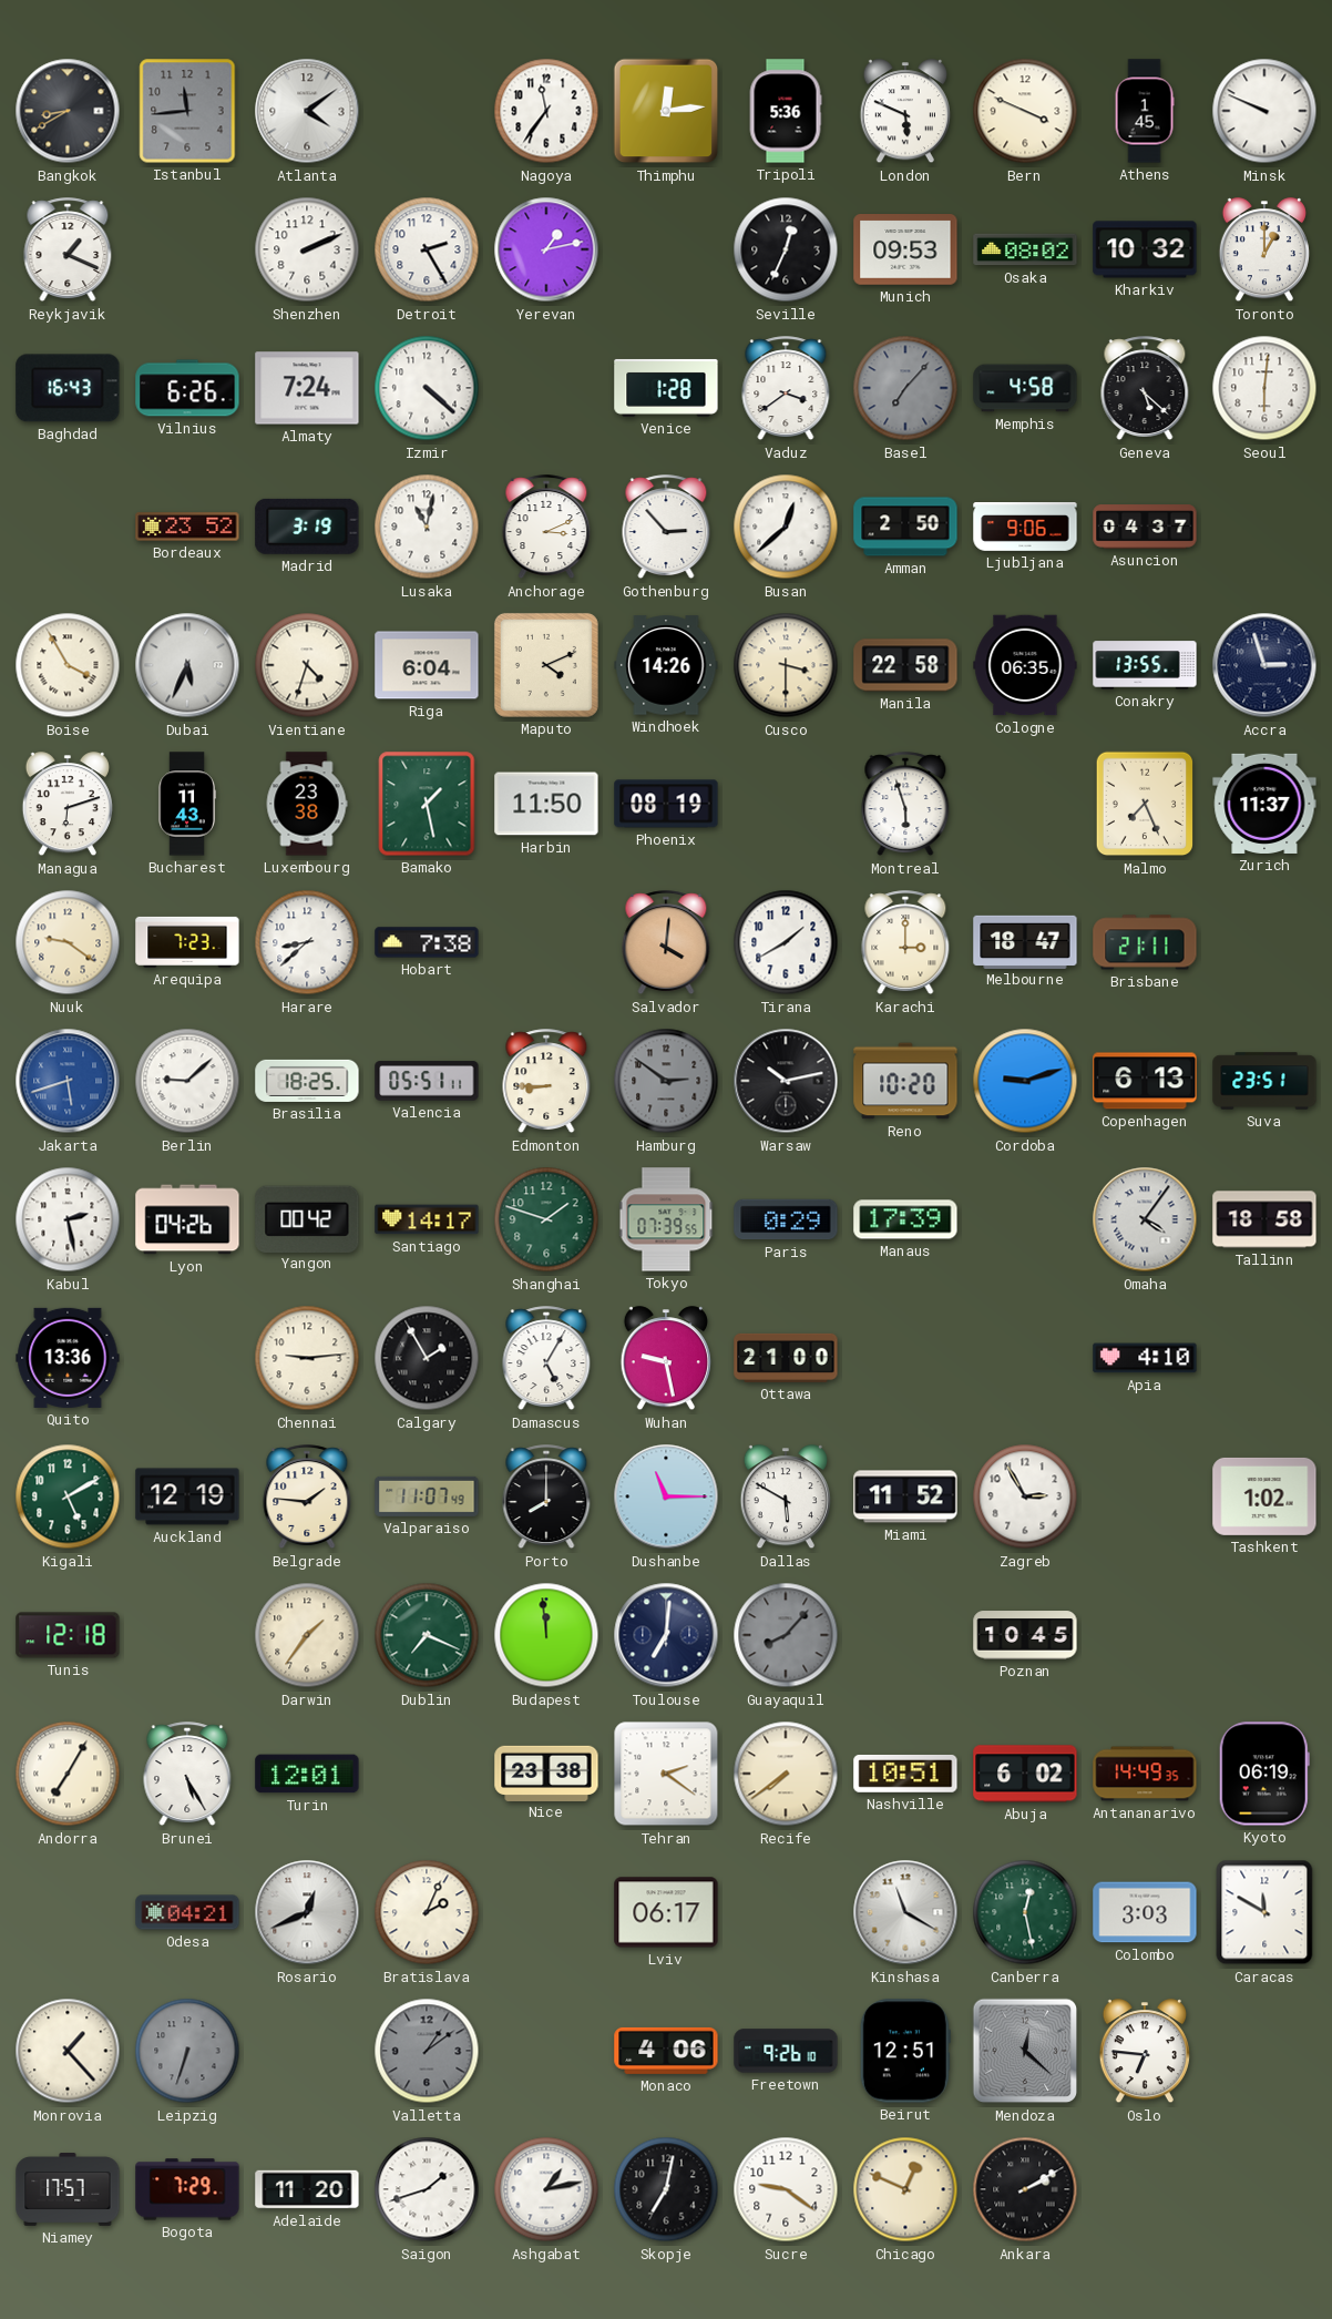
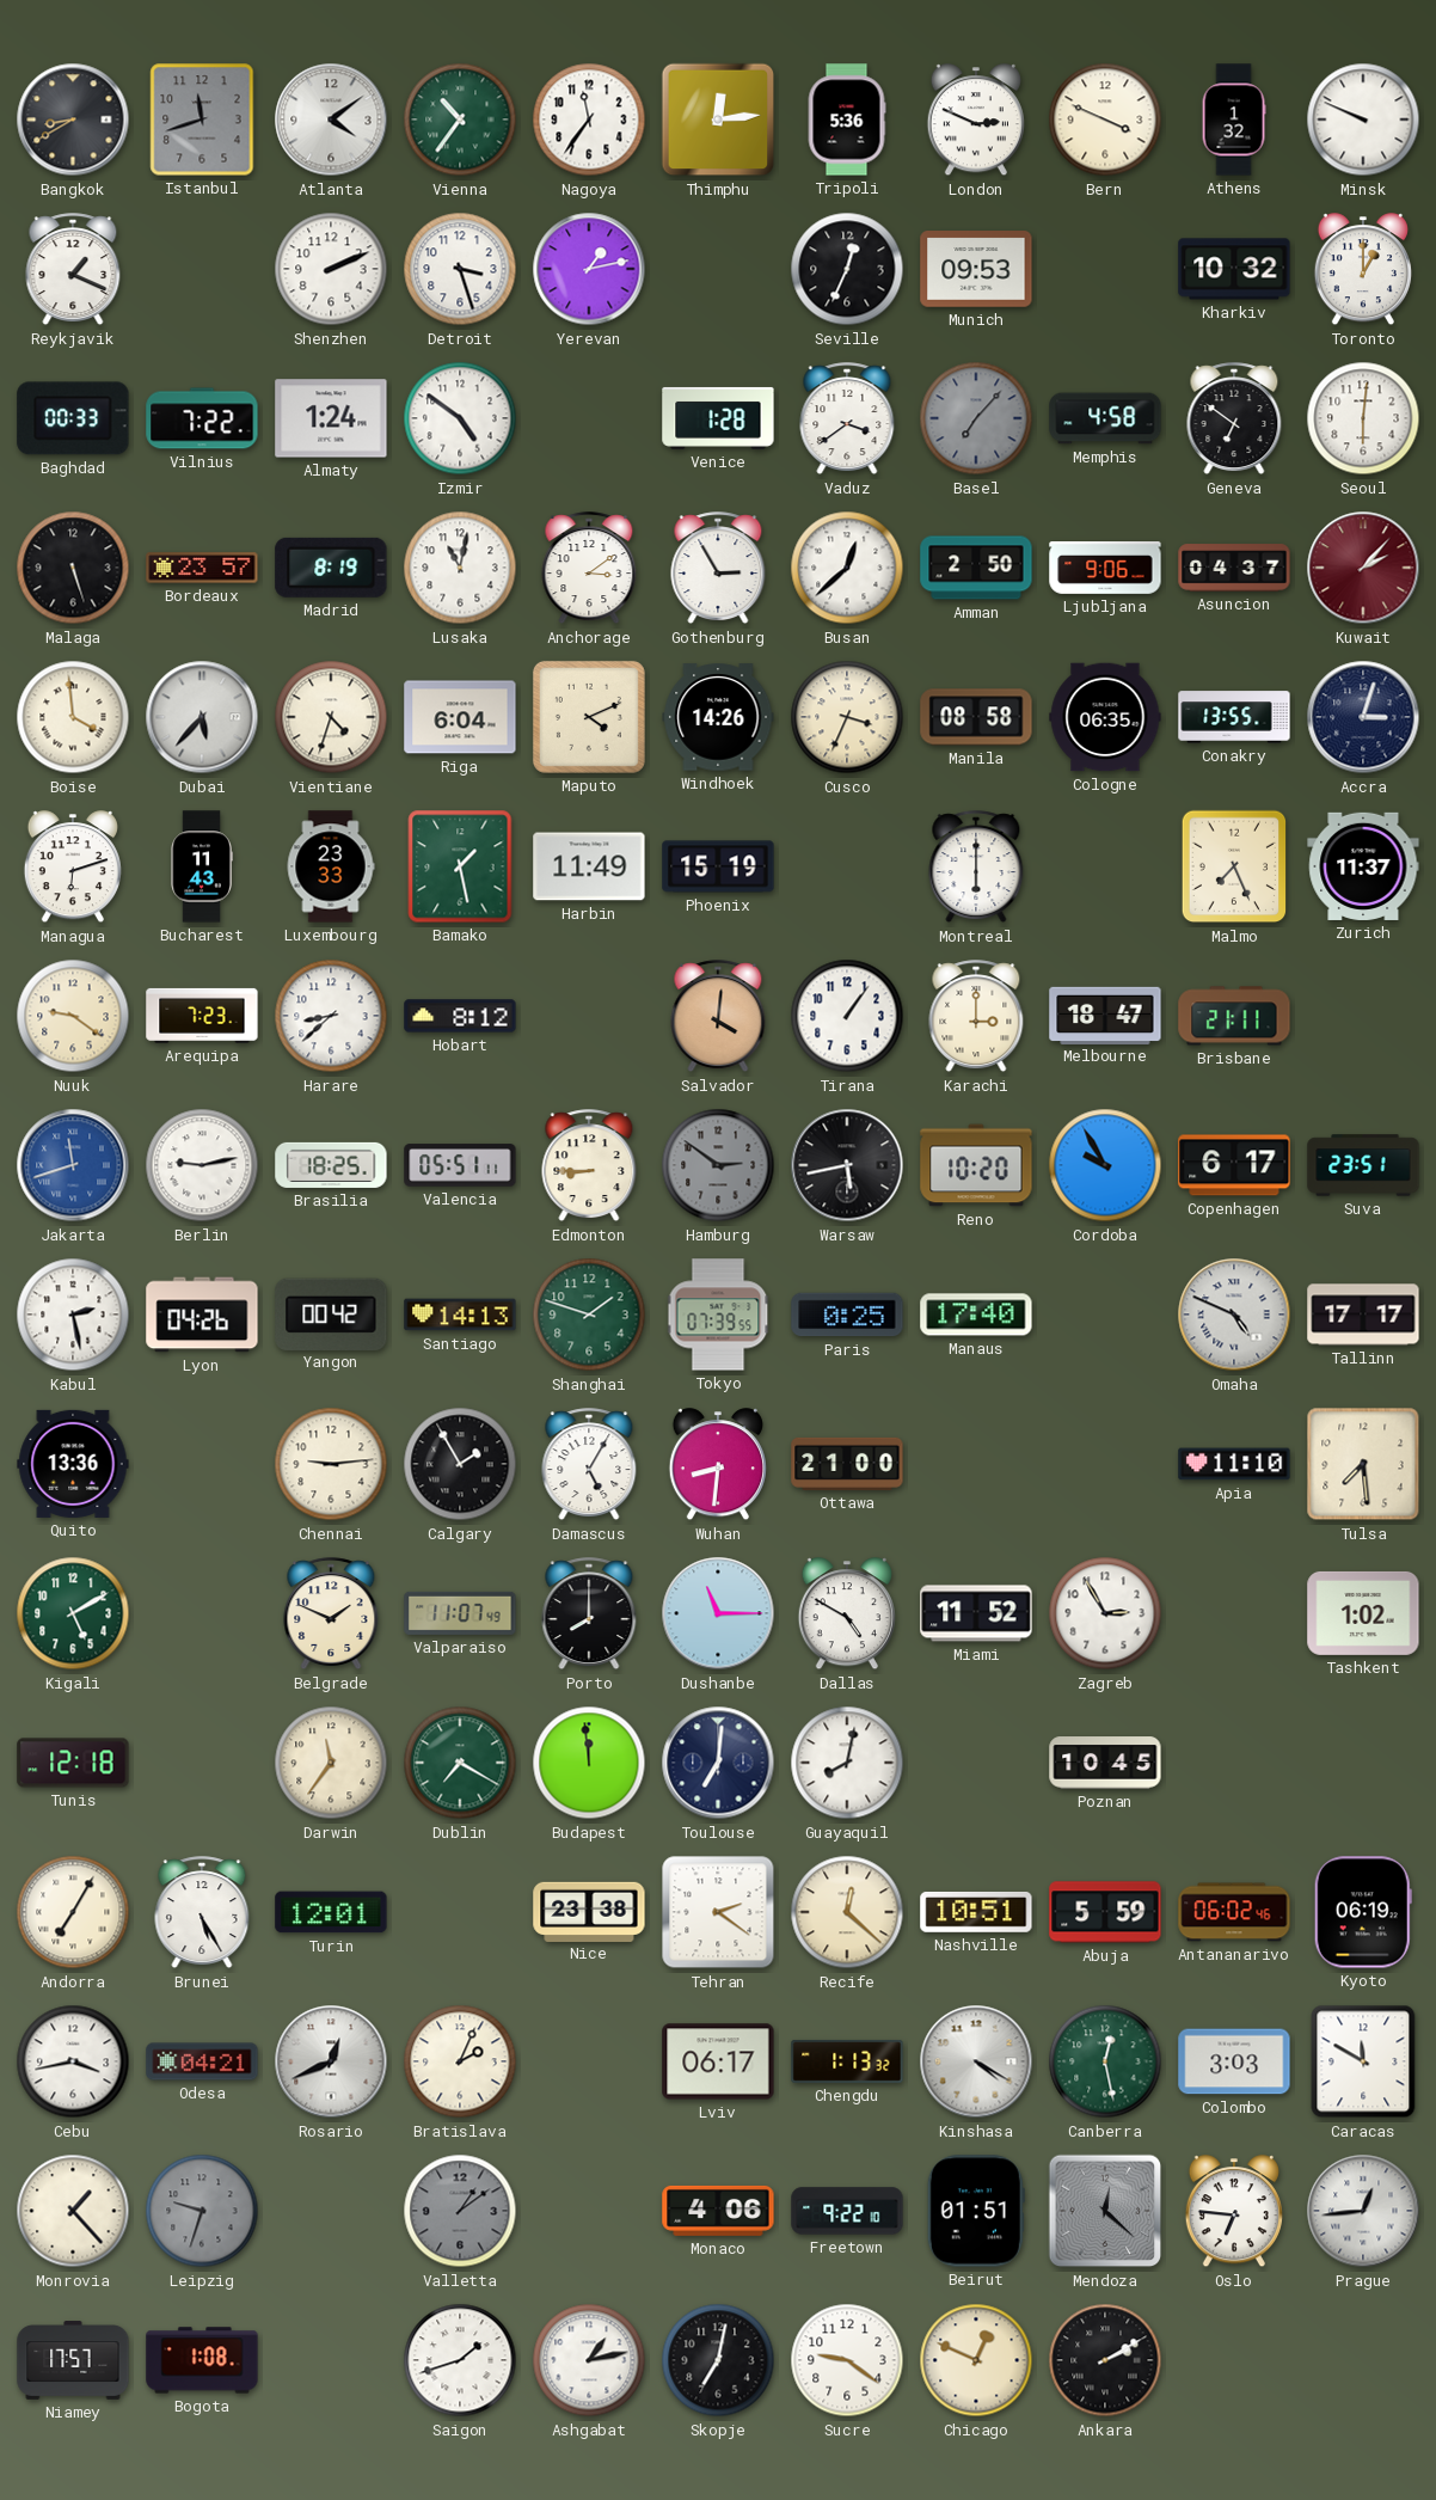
Istanbul: 11:44 -> 11:42 (202, 120)
Vienna: none -> 10:36 (460, 120)
London: 5:49 -> 2:49 (976, 121)
Athens: 1:45 -> 1:32 (1234, 120)
Detroit: 2:25 -> 3:27 (460, 269)
Osaka: 08:02 -> none (1025, 249)
Baghdad: 16:43 -> 00:33 (73, 418)
Vilnius: 6:26 -> 7:22 (202, 418)
Almaty: 7:24 -> 1:24 (331, 418)
Izmir: 4:22 -> 4:51 (460, 418)
Geneva: 5:22 -> 6:51 (1234, 419)
Malaga: none -> 5:27 (73, 568)
Bordeaux: 23:52 -> 23:57 (202, 568)
Madrid: 3:19 -> 8:19 (331, 568)
Anchorage: 3:11 -> 3:09 (589, 569)
Gothenburg: 2:53 -> 2:55 (718, 569)
Kuwait: none -> 2:07 (1363, 568)
Boise: 3:55 -> 3:59 (73, 717)
Dubai: 5:34 -> 5:37 (202, 717)
Cusco: 3:30 -> 3:34 (847, 717)
Manila: 22:58 -> 08:58 (976, 717)
Accra: 2:57 -> 3:03 (1363, 717)
Luxembourg: 23:38 -> 23:33 (331, 866)
Harbin: 11:50 -> 11:49 (589, 866)
Phoenix: 08:19 -> 15:19 (718, 866)
Montreal: 5:57 -> 6:00 (976, 868)
Hobart: 7:38 -> 8:12 (460, 1016)
Tirana: 1:40 -> 1:06 (847, 1016)
Jakarta: 5:42 -> 11:42 (73, 1165)
Berlin: 9:08 -> 9:13 (202, 1165)
Warsaw: 10:13 -> 5:43 (847, 1165)
Cordoba: 9:12 -> 9:55 (1105, 1165)
Copenhagen: 6:13 -> 6:17 (1234, 1165)
Santiago: 14:17 -> 14:13 (460, 1315)
Paris: 0:29 -> 0:25 (847, 1315)
Manaus: 17:39 -> 17:40 (976, 1315)
Omaha: 4:06 -> 4:49 (1234, 1315)
Tallinn: 18:58 -> 17:17 (1363, 1315)
Wuhan: 9:28 -> 8:31 (718, 1465)
Apia: 4:10 -> 11:10 (1234, 1464)
Tulsa: none -> 7:29 (1363, 1464)
Auckland: 12:19 -> none (187, 1496)
Belgrade: 1:46 -> 1:49 (331, 1614)
Dallas: 5:50 -> 4:50 (847, 1614)
Darwin: 1:36 -> 11:36 (331, 1763)
Dublin: 7:19 -> 7:20 (460, 1763)
Guayaquil: 8:07 -> 8:02 (847, 1763)
Guayaquil dial: grey -> white (847, 1763)
Recife: 7:39 -> 12:22 (847, 1912)
Abuja: 6:02 -> 5:59 (1105, 1912)
Antananarivo: 14:49 -> 06:02 (1234, 1912)
Cebu: none -> 3:43 (73, 2061)
Chengdu: none -> 1:13 (847, 2061)
Kinshasa: 11:20 -> 4:20 (976, 2061)
Leipzig: 6:33 -> 9:33 (202, 2211)
Freetown: 9:26 -> 9:22 (847, 2211)
Beirut: 12:51 -> 01:51 (976, 2211)
Prague: none -> 12:44 (1363, 2211)
Bogota: 7:29 -> 1:08 (202, 2360)
Adelaide: 11:20 -> none (307, 2189)
